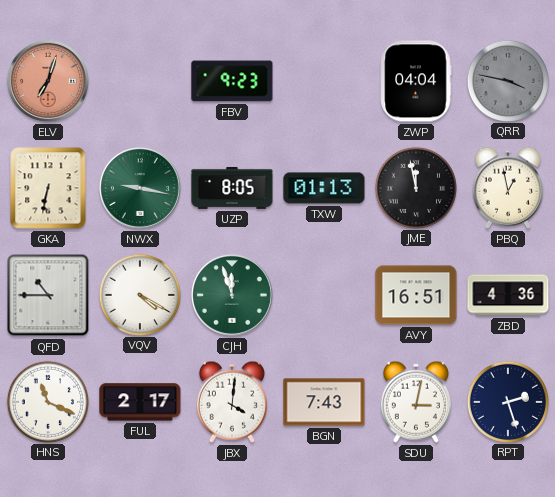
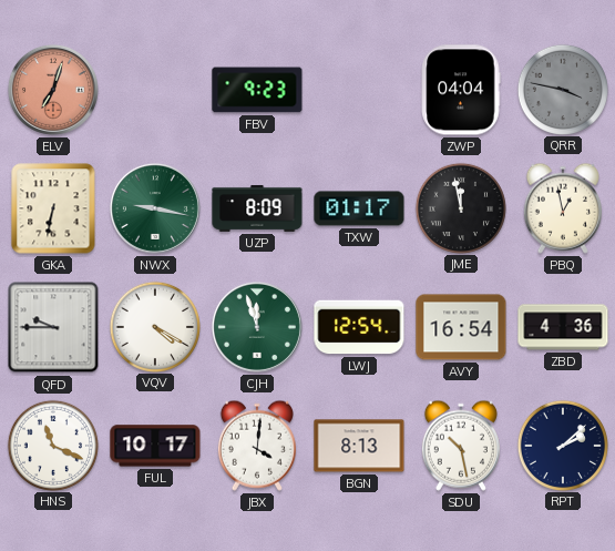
UZP: 8:05 -> 8:09 (257, 208)
TXW: 01:13 -> 01:17 (359, 208)
QFD: 10:45 -> 9:45 (53, 327)
LWJ: none -> 12:54 (359, 327)
AVY: 16:51 -> 16:54 (461, 327)
FUL: 2:17 -> 10:17 (155, 446)
BGN: 7:43 -> 8:13 (359, 446)
SDU: 3:02 -> 10:28 (461, 446)
RPT: 2:27 -> 2:08 (562, 445)
